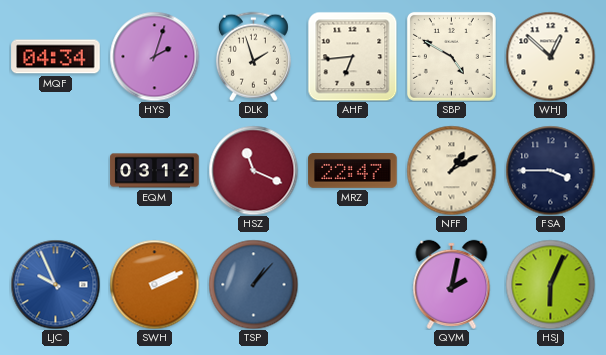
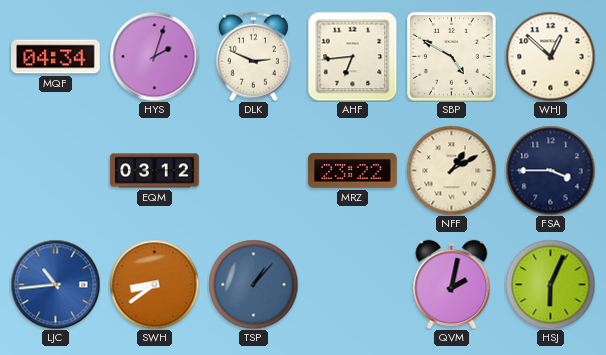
DLK: 1:57 -> 2:49 (253, 56)
HSZ: 11:19 -> none (253, 170)
MRZ: 22:47 -> 23:22 (353, 170)
LJC: 9:56 -> 10:44 (55, 284)
SWH: 2:11 -> 8:39 (154, 284)
